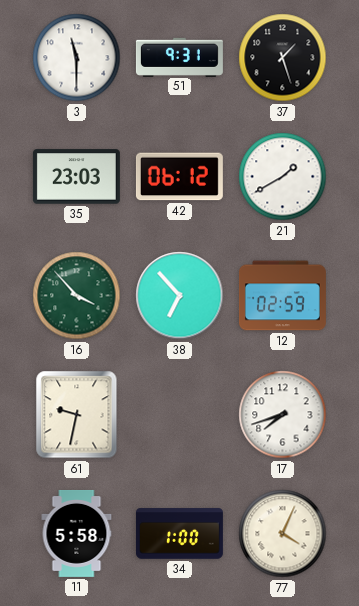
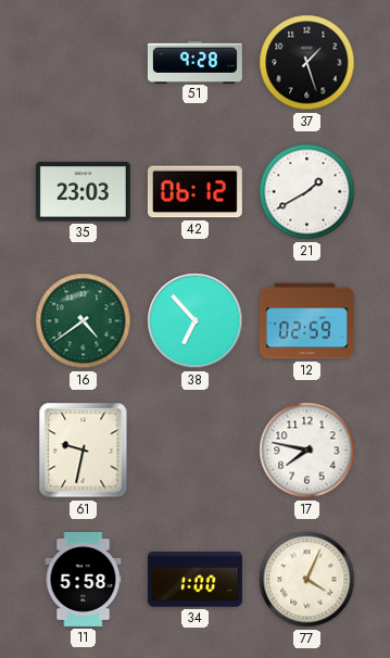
3: 11:30 -> none (77, 58)
51: 9:31 -> 9:28 (194, 62)
16: 3:53 -> 4:39 (84, 321)
17: 7:42 -> 7:47 (307, 451)
